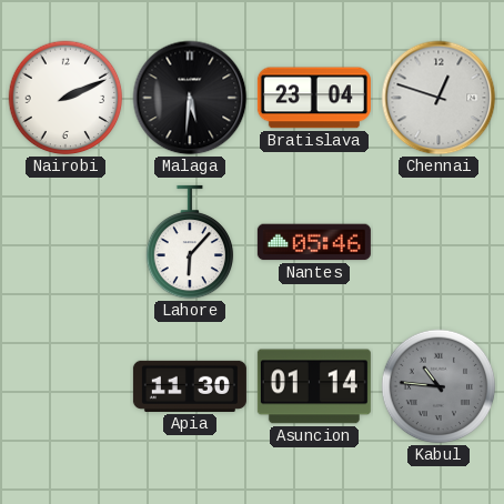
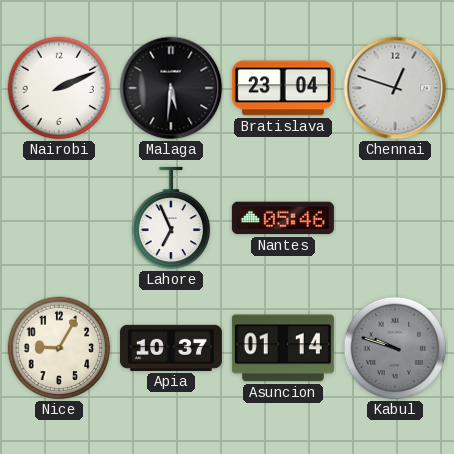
Lahore: 6:07 -> 6:56 (171, 218)
Nice: none -> 9:05 (59, 348)
Apia: 11:30 -> 10:37 (171, 348)
Kabul: 10:46 -> 9:48 (395, 348)
